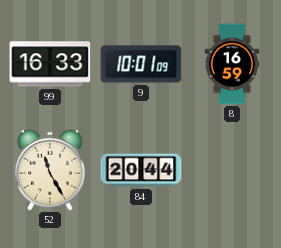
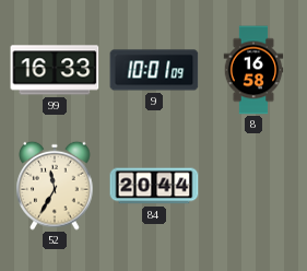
8: 16:59 -> 16:58 (253, 70)
52: 11:25 -> 11:35 (55, 186)
